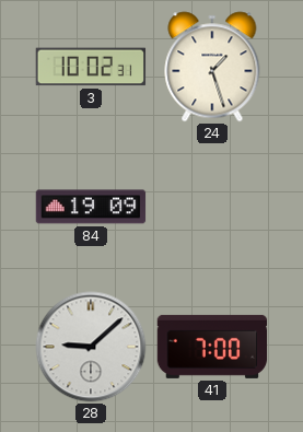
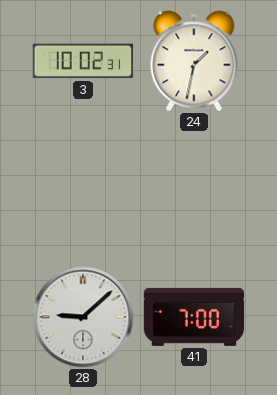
24: 1:27 -> 1:32 (194, 61)
84: 19:09 -> none (91, 207)
